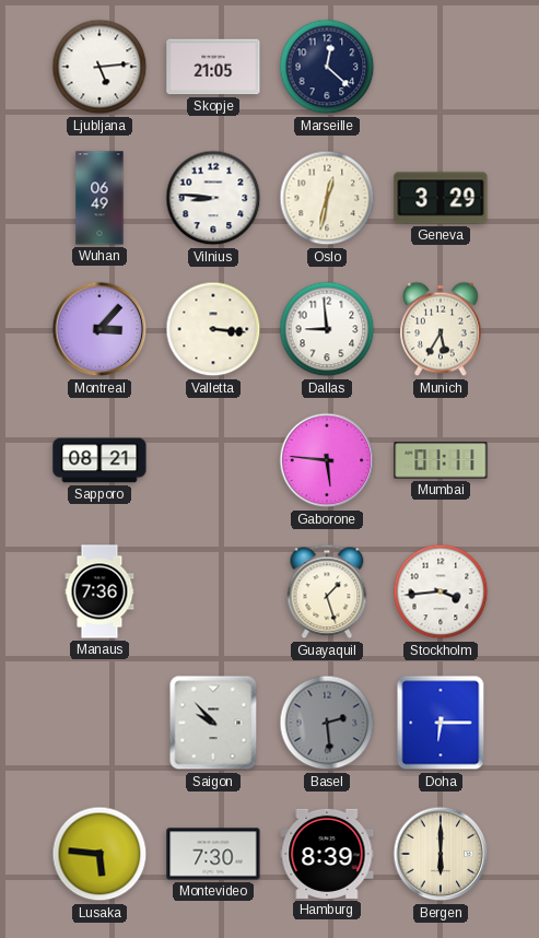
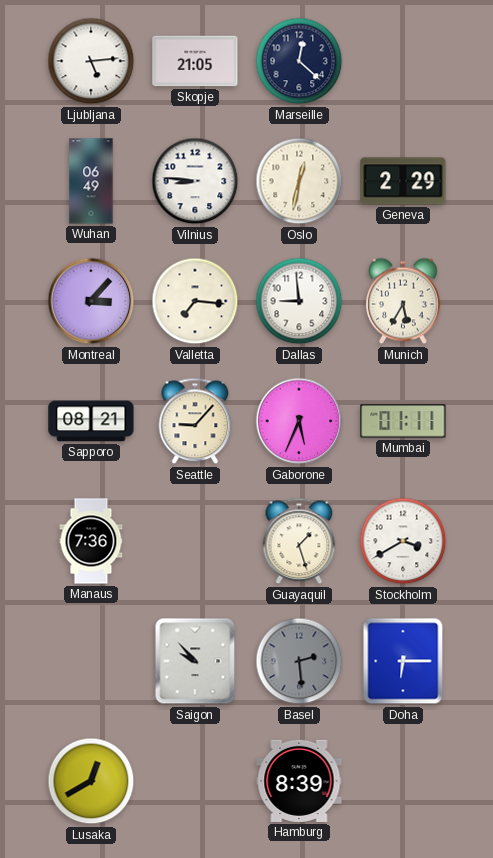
Geneva: 3:29 -> 2:29 (403, 181)
Valletta: 3:16 -> 7:16 (195, 301)
Seattle: none -> 9:07 (195, 421)
Gaborone: 5:46 -> 5:34 (299, 421)
Stockholm: 3:44 -> 3:40 (403, 541)
Lusaka: 5:46 -> 12:40 (91, 781)
Montevideo: 7:30 -> none (213, 854)
Bergen: 6:00 -> none (441, 854)
